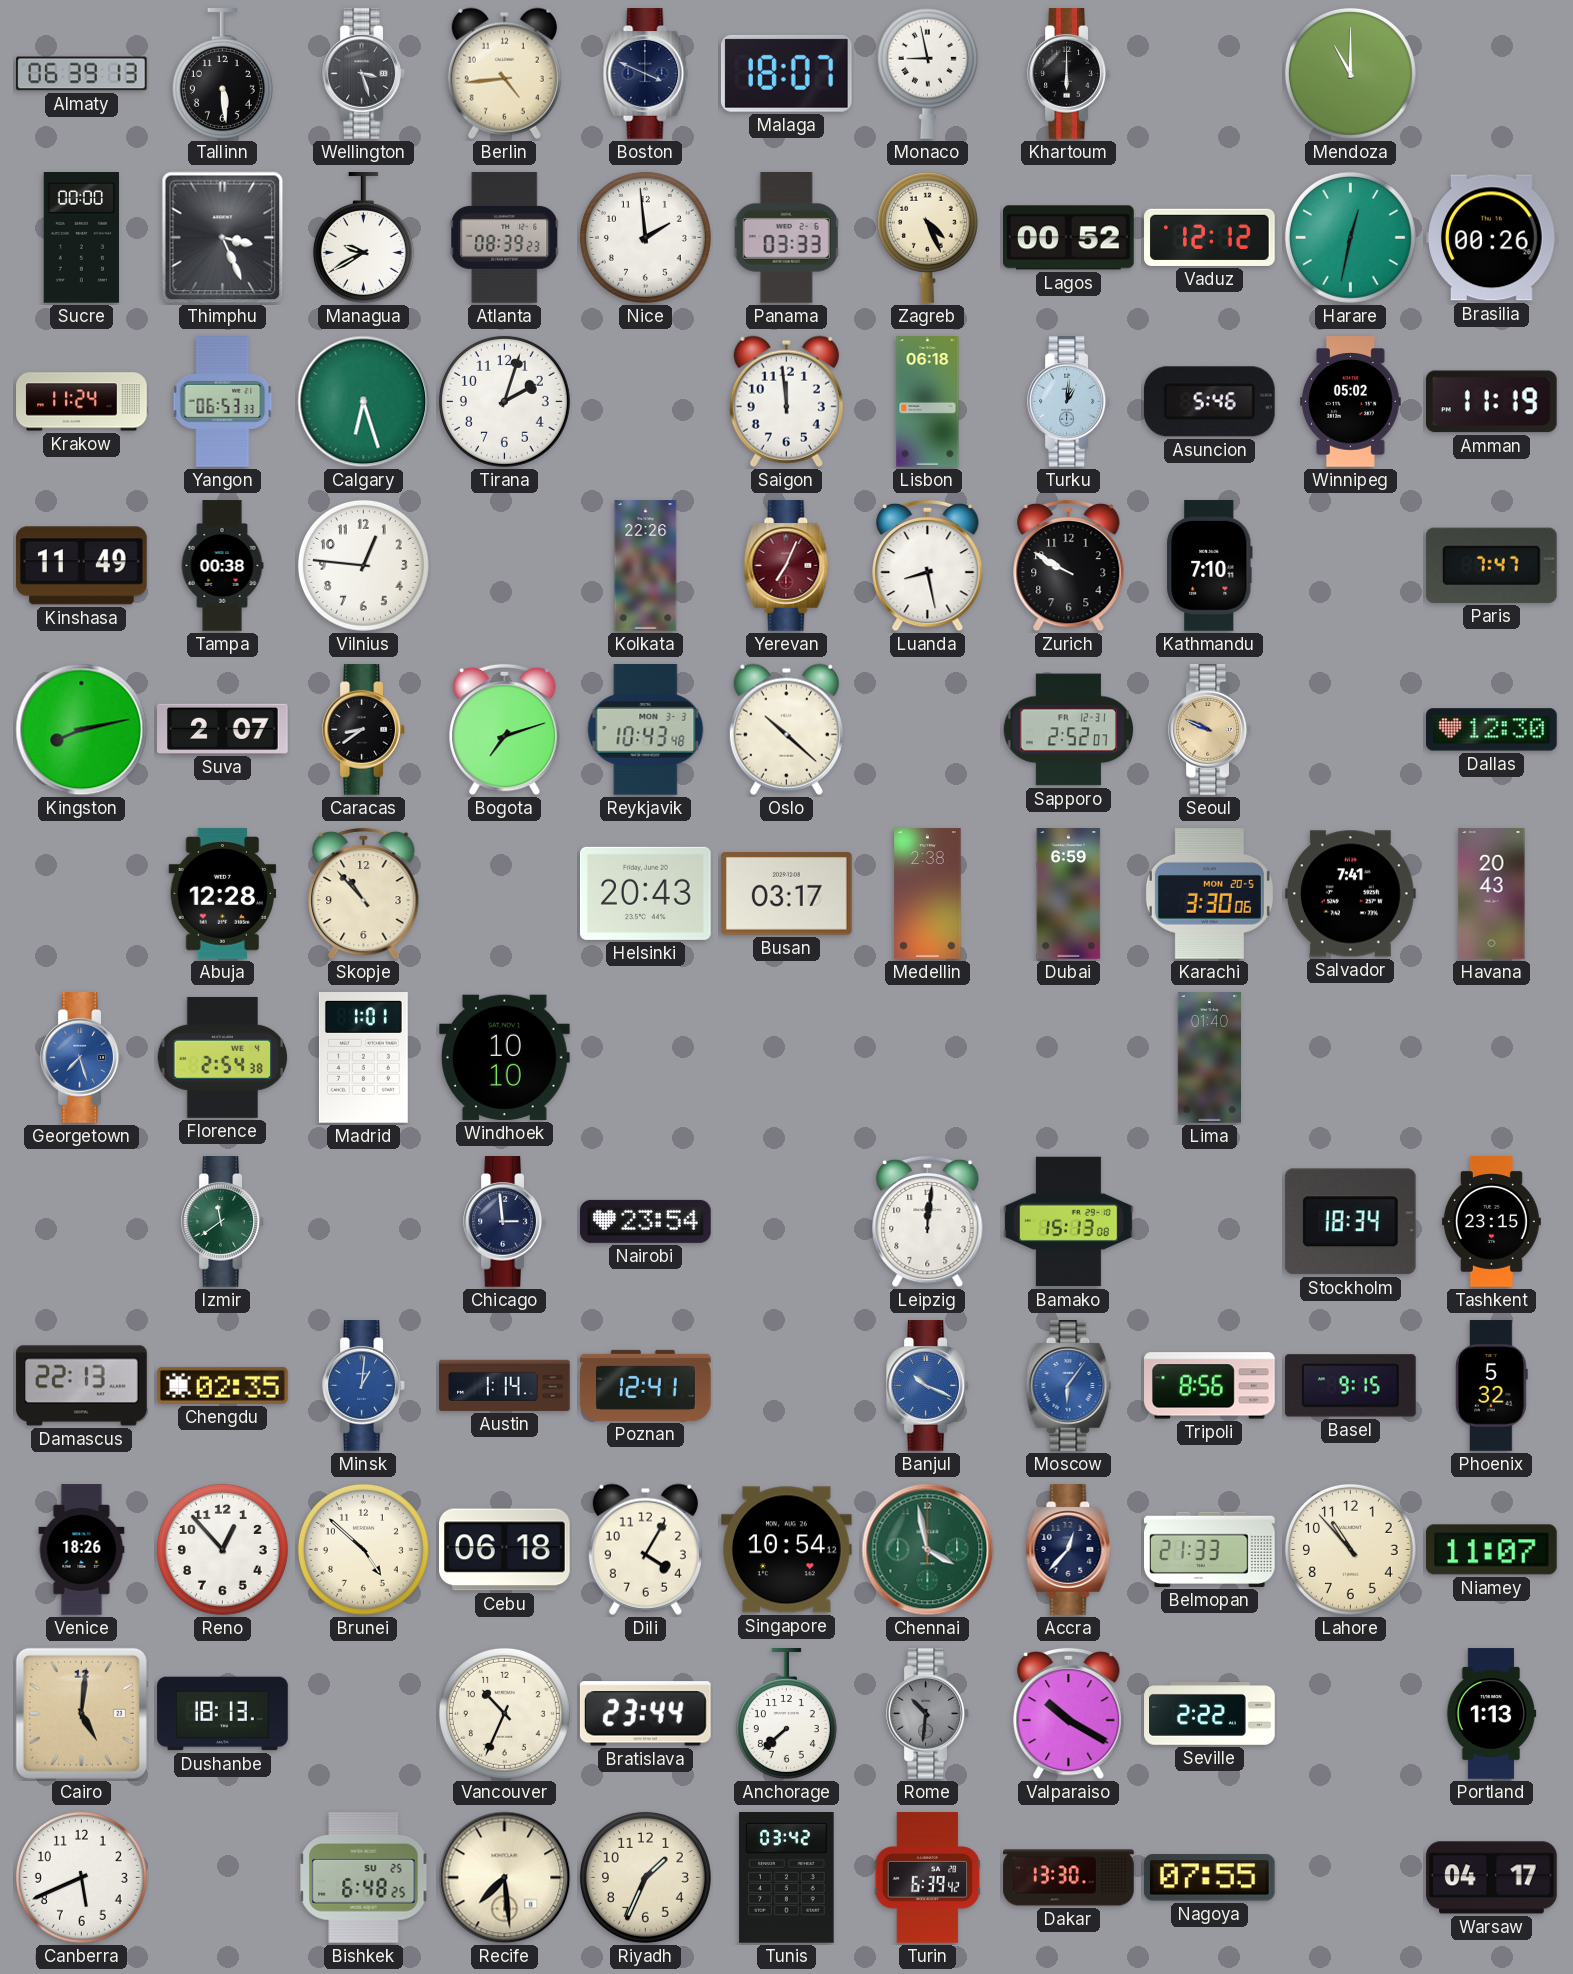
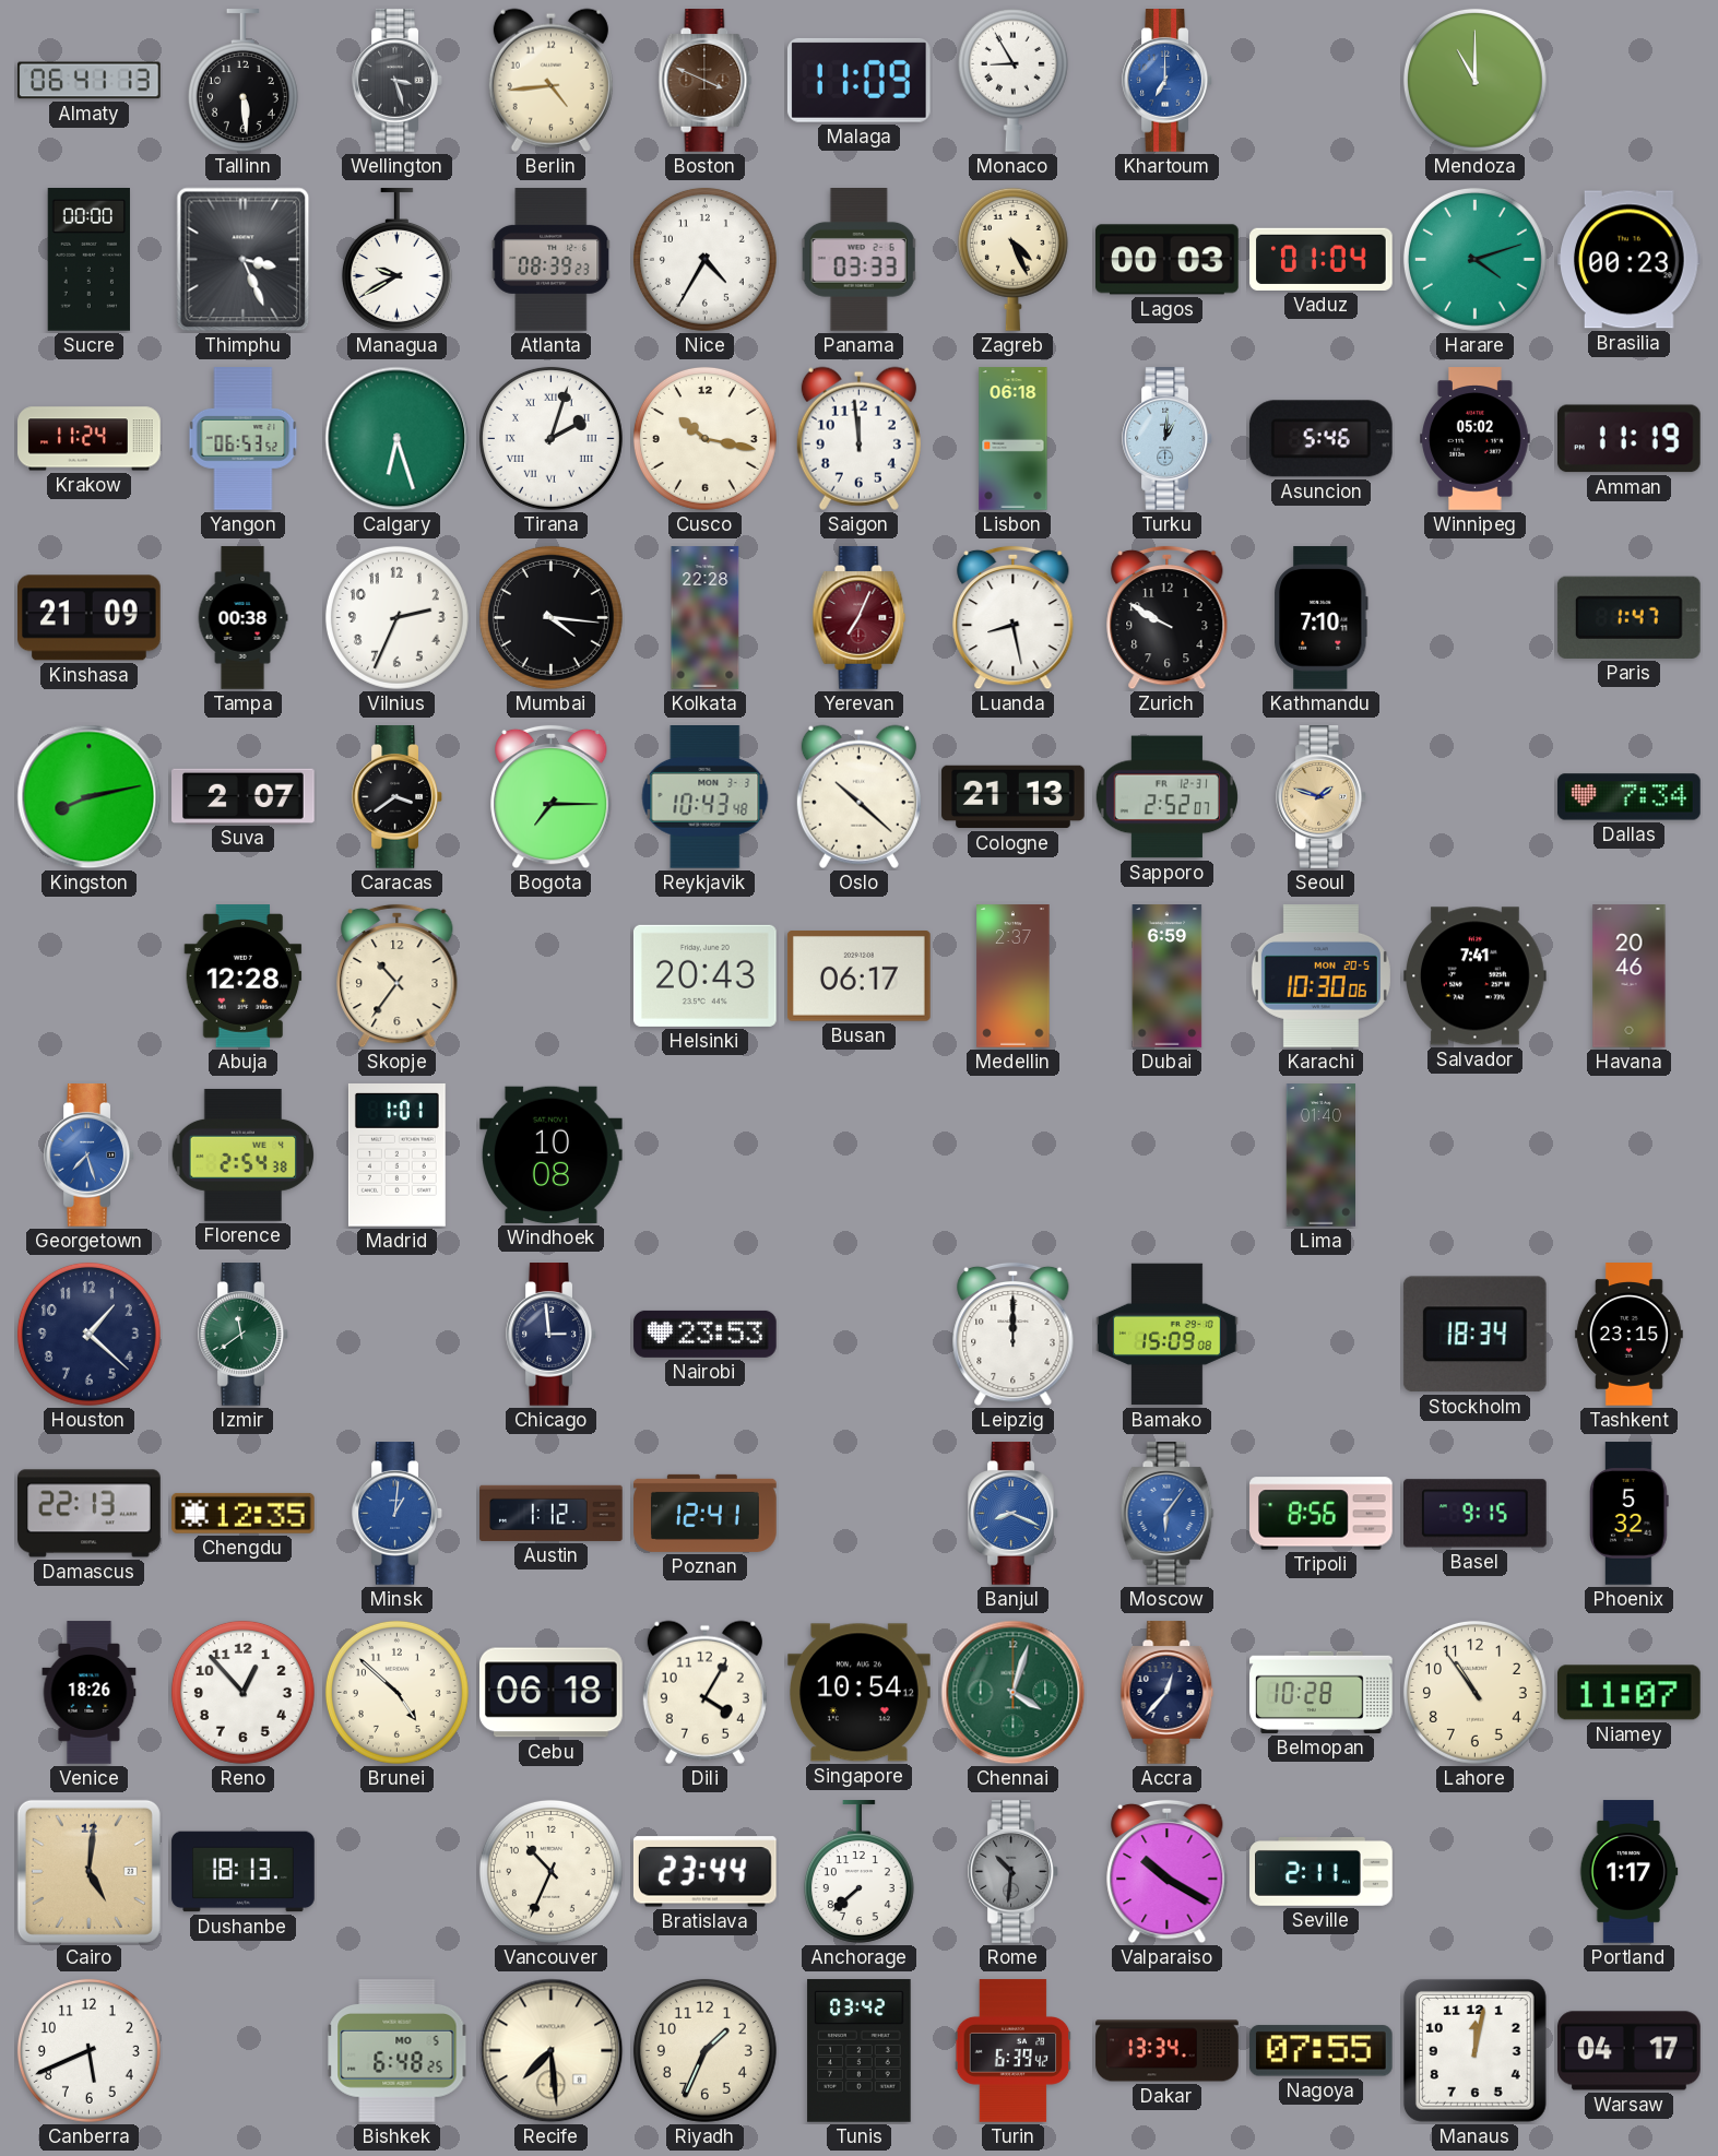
Almaty: 06:39 -> 06:41 (90, 81)
Boston dial: navy -> brown (706, 81)
Malaga: 18:07 -> 11:09 (858, 80)
Monaco: 8:58 -> 8:55 (1012, 80)
Khartoum: 6:00 -> 7:00 (1168, 81)
Khartoum dial: black -> blue (1168, 81)
Nice: 1:59 -> 4:35 (704, 259)
Lagos: 00:52 -> 00:03 (1168, 260)
Vaduz: 12:12 -> 01:04 (1322, 259)
Harare: 12:32 -> 4:12 (1474, 259)
Brasilia: 00:26 -> 00:23 (1630, 260)
Yangon: 06:53:33 -> 06:53:52 (244, 439)
Tirana numerals: Arabic -> Roman (550, 438)
Cusco: none -> 10:17 (704, 438)
Kinshasa: 11:49 -> 21:09 (90, 618)
Vilnius: 12:46 -> 2:34 (396, 617)
Mumbai: none -> 4:16 (550, 617)
Kolkata: 22:26 -> 22:28 (706, 618)
Paris: 7:47 -> 1:47 (1628, 617)
Caracas: 8:39 -> 3:39 (398, 797)
Bogota: 7:12 -> 7:15 (552, 797)
Cologne: none -> 21:13 (1014, 797)
Seoul: 9:49 -> 1:48 (1322, 797)
Dallas: 12:30 -> 7:34 (1630, 797)
Skopje: 10:53 -> 10:36 (398, 976)
Busan: 03:17 -> 06:17 (860, 976)
Medellin: 2:38 -> 2:37 (1014, 976)
Karachi: 3:30 -> 10:30 (1320, 976)
Havana: 20:43 -> 20:46 (1630, 976)
Windhoek: 10:10 -> 10:08 (552, 1154)
Houston: none -> 1:22 (88, 1334)
Nairobi: 23:54 -> 23:53 (706, 1334)
Leipzig: 12:01 -> 12:00 (1014, 1335)
Bamako: 15:13 -> 15:09 (1168, 1335)
Chengdu: 02:35 -> 12:35 (244, 1513)
Austin: 1:14 -> 1:12 (552, 1513)
Banjul: 10:19 -> 8:19 (1014, 1514)
Chennai: 3:58 -> 4:03 (1014, 1693)
Belmopan: 21:33 -> 10:28 (1322, 1692)
Lahore: 10:53 -> 10:54 (1474, 1692)
Seville: 2:22 -> 2:11 (1322, 1872)
Portland: 1:13 -> 1:17 (1628, 1872)
Bishkek date: SU 25 -> MO 5 (398, 2051)
Dakar: 13:30 -> 13:34 (1168, 2051)
Manaus: none -> 12:02 (1474, 2050)
